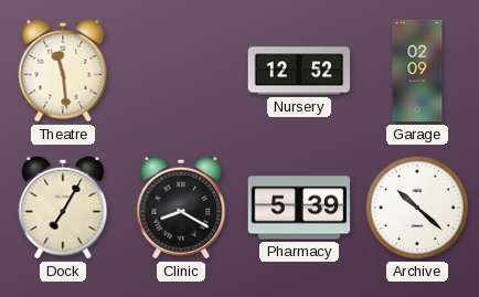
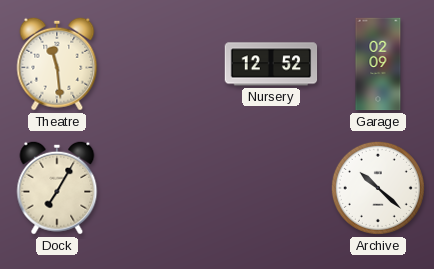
Clinic: 8:20 -> none (181, 208)
Pharmacy: 5:39 -> none (299, 208)
